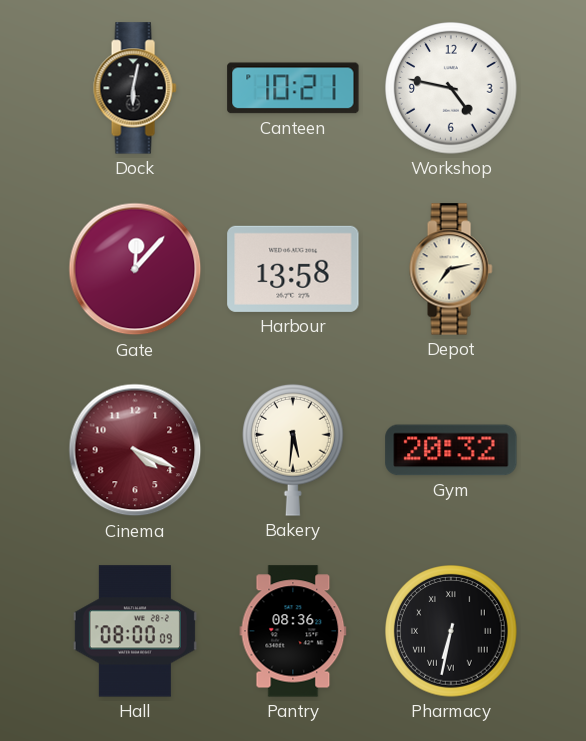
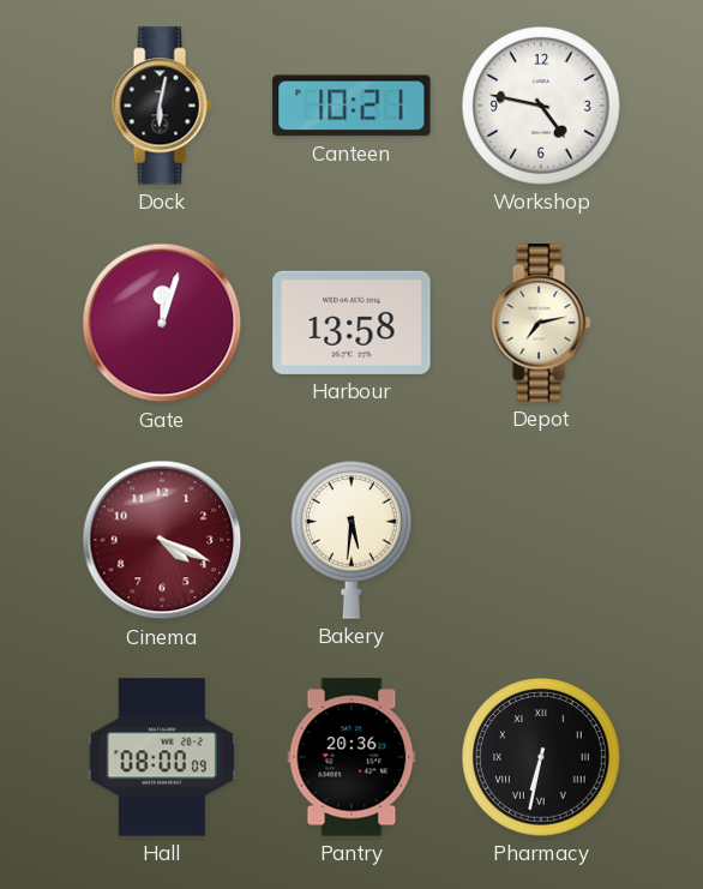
Gate: 12:07 -> 12:03 (162, 323)
Gym: 20:32 -> none (451, 450)
Pantry: 08:36 -> 20:36 (351, 757)
